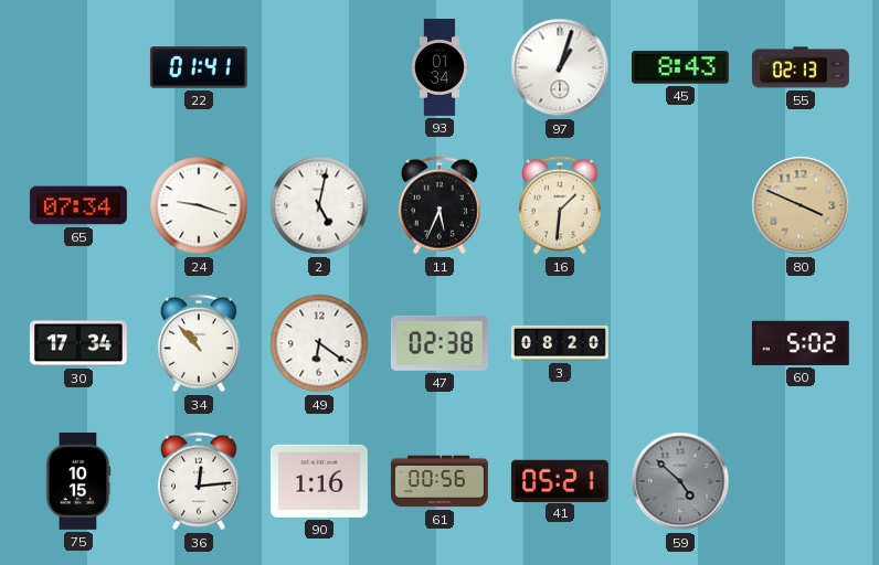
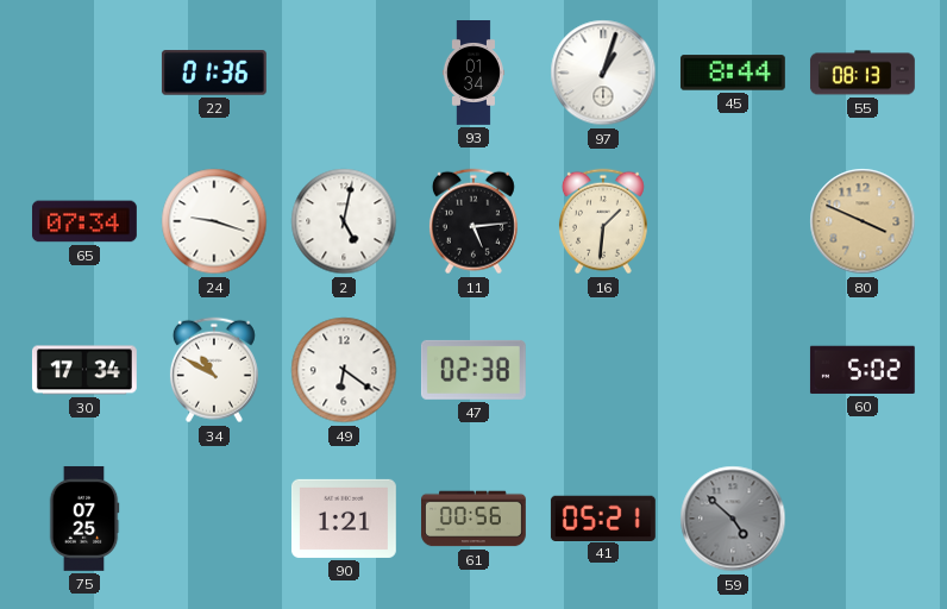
22: 01:41 -> 01:36 (214, 73)
45: 8:43 -> 8:44 (733, 73)
55: 02:13 -> 08:13 (863, 73)
11: 5:34 -> 5:14 (473, 221)
34: 10:53 -> 10:50 (214, 370)
3: 08:20 -> none (561, 343)
75: 10:15 -> 07:25 (84, 519)
36: 12:14 -> none (199, 481)
90: 1:16 -> 1:21 (344, 519)
